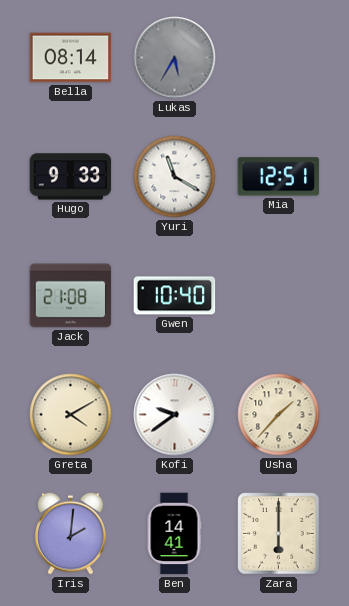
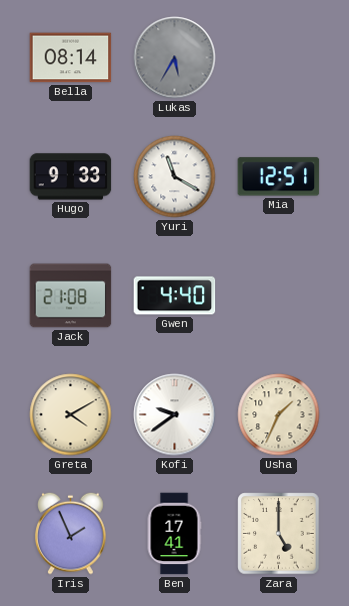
Gwen: 10:40 -> 4:40 (175, 296)
Usha: 1:37 -> 1:34 (279, 415)
Iris: 2:01 -> 1:56 (71, 533)
Ben: 14:41 -> 17:41 (174, 534)
Zara: 6:00 -> 5:00 (279, 534)
